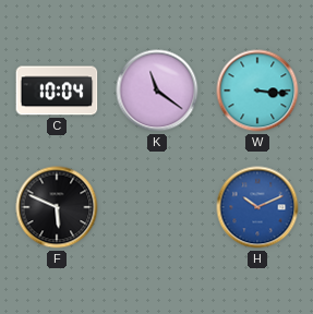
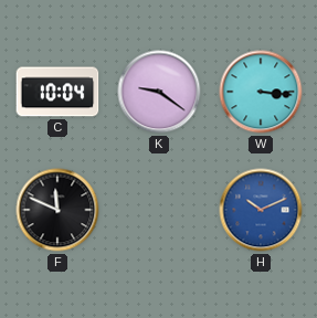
K: 11:21 -> 9:21 (159, 92)
F: 5:49 -> 11:49 (57, 210)
